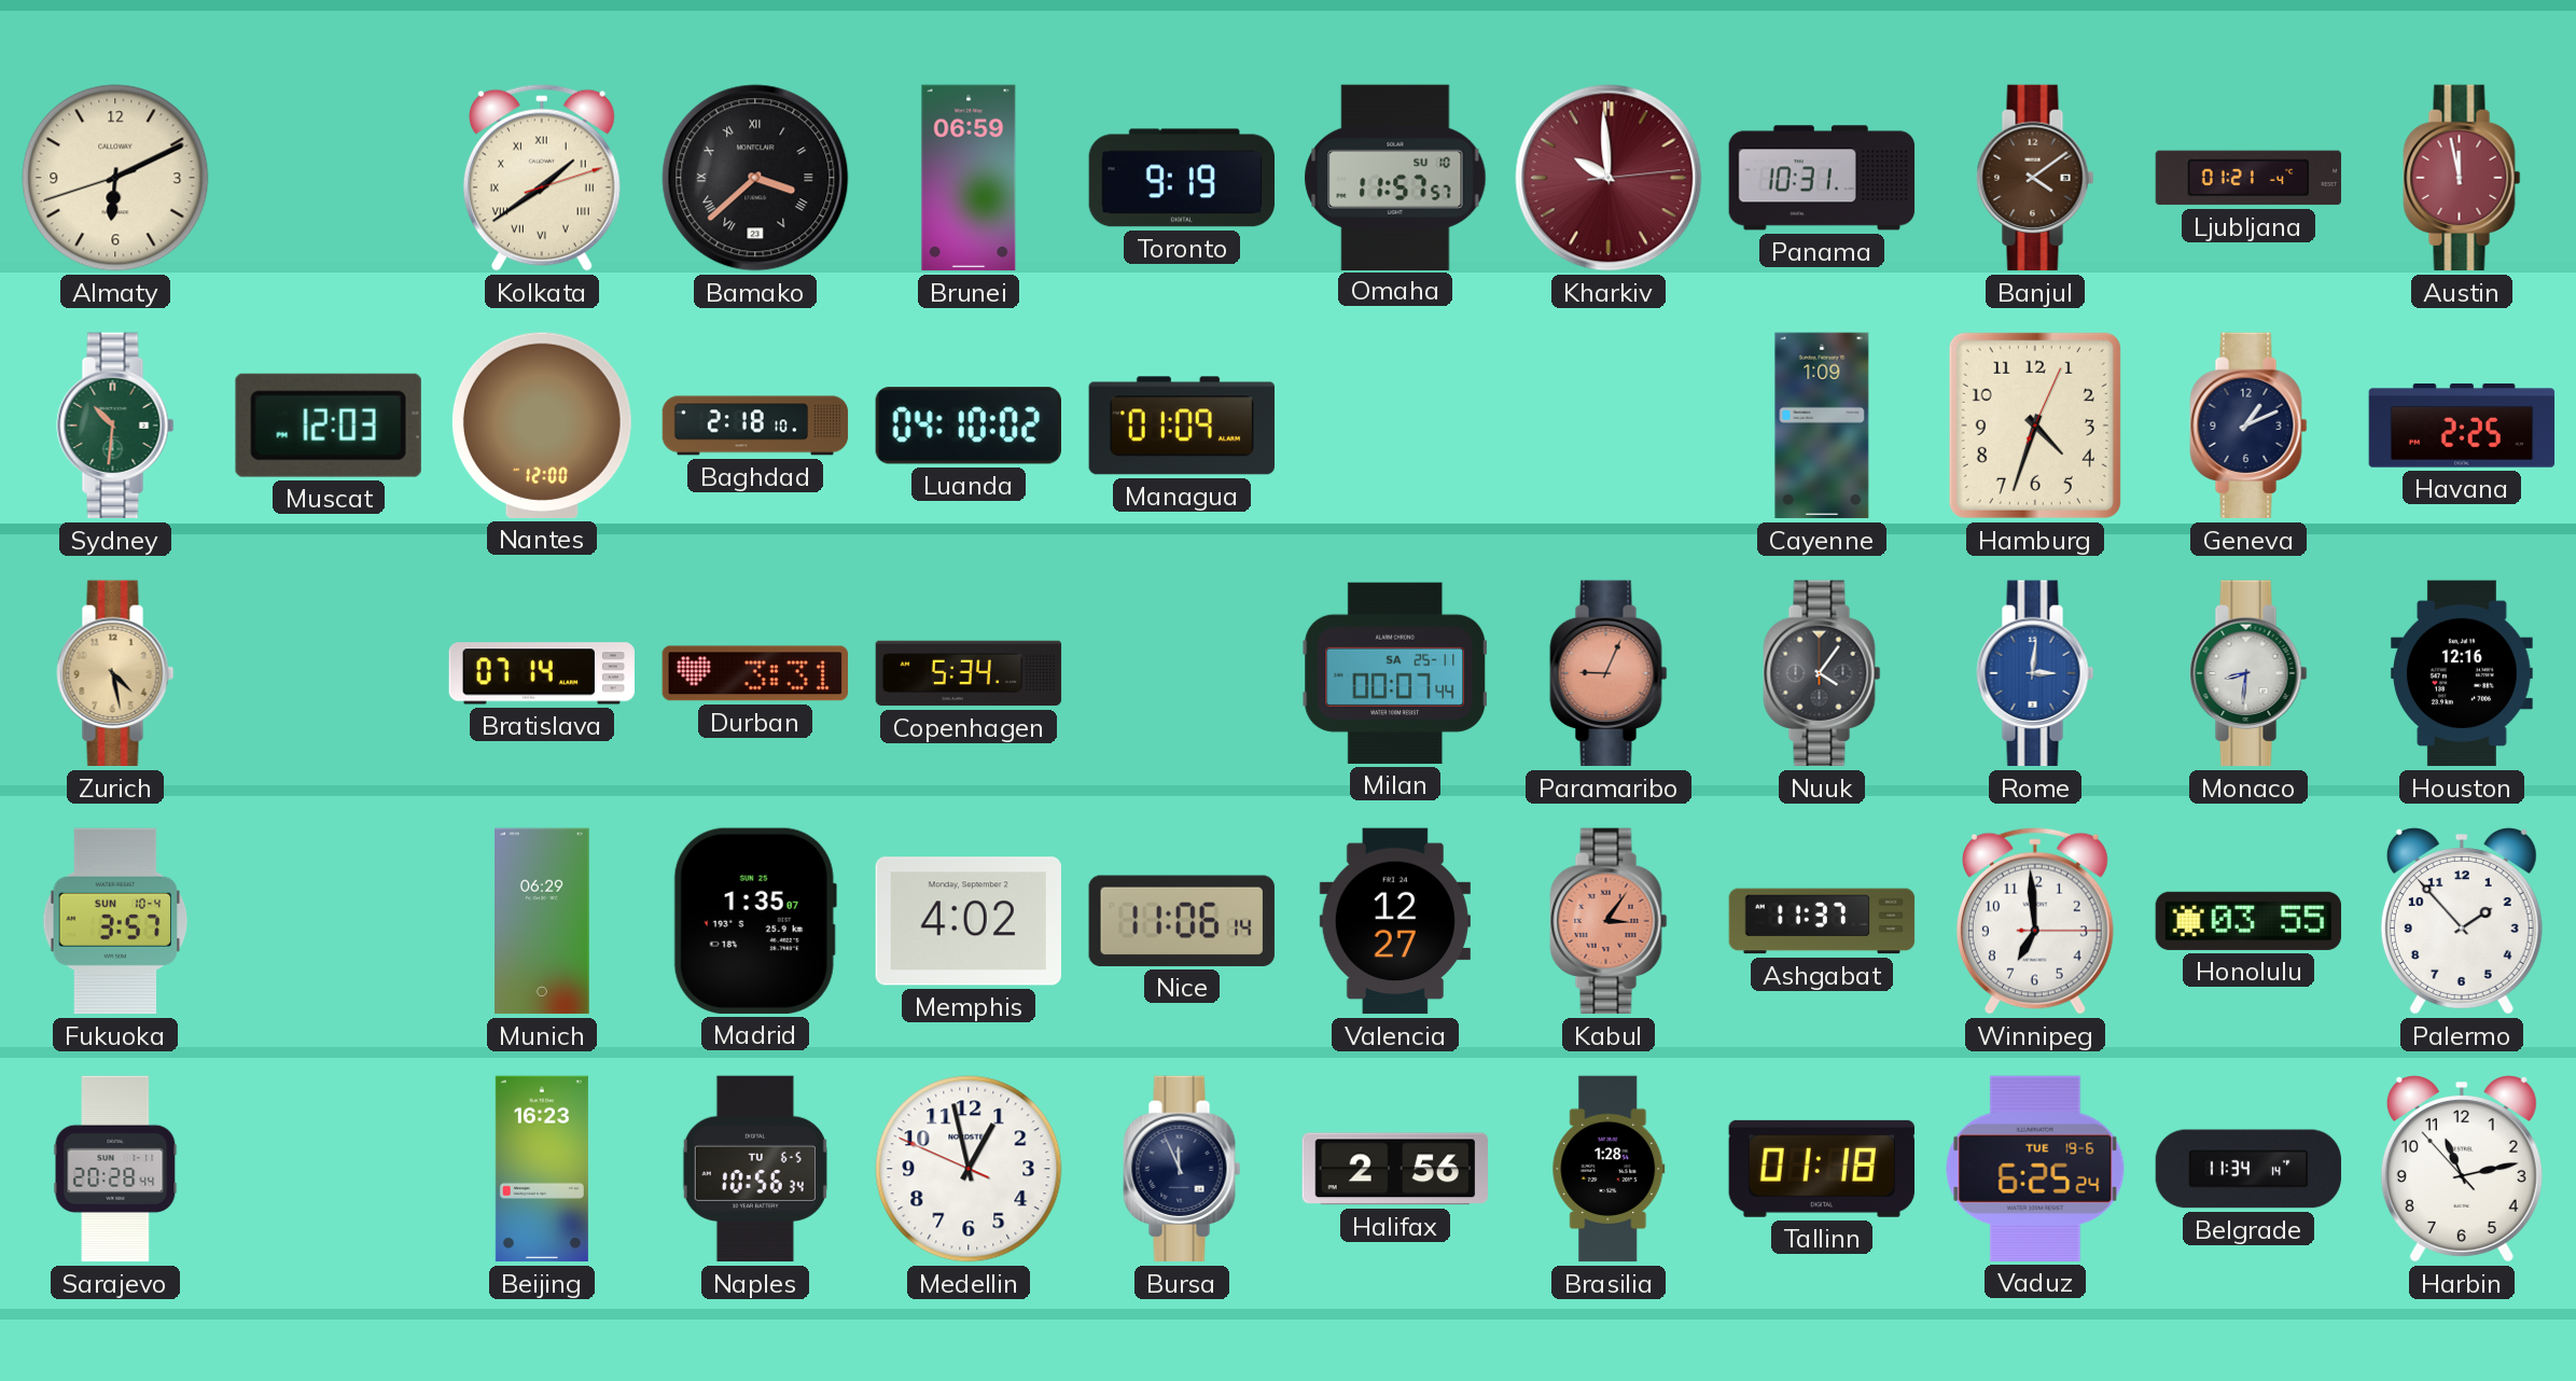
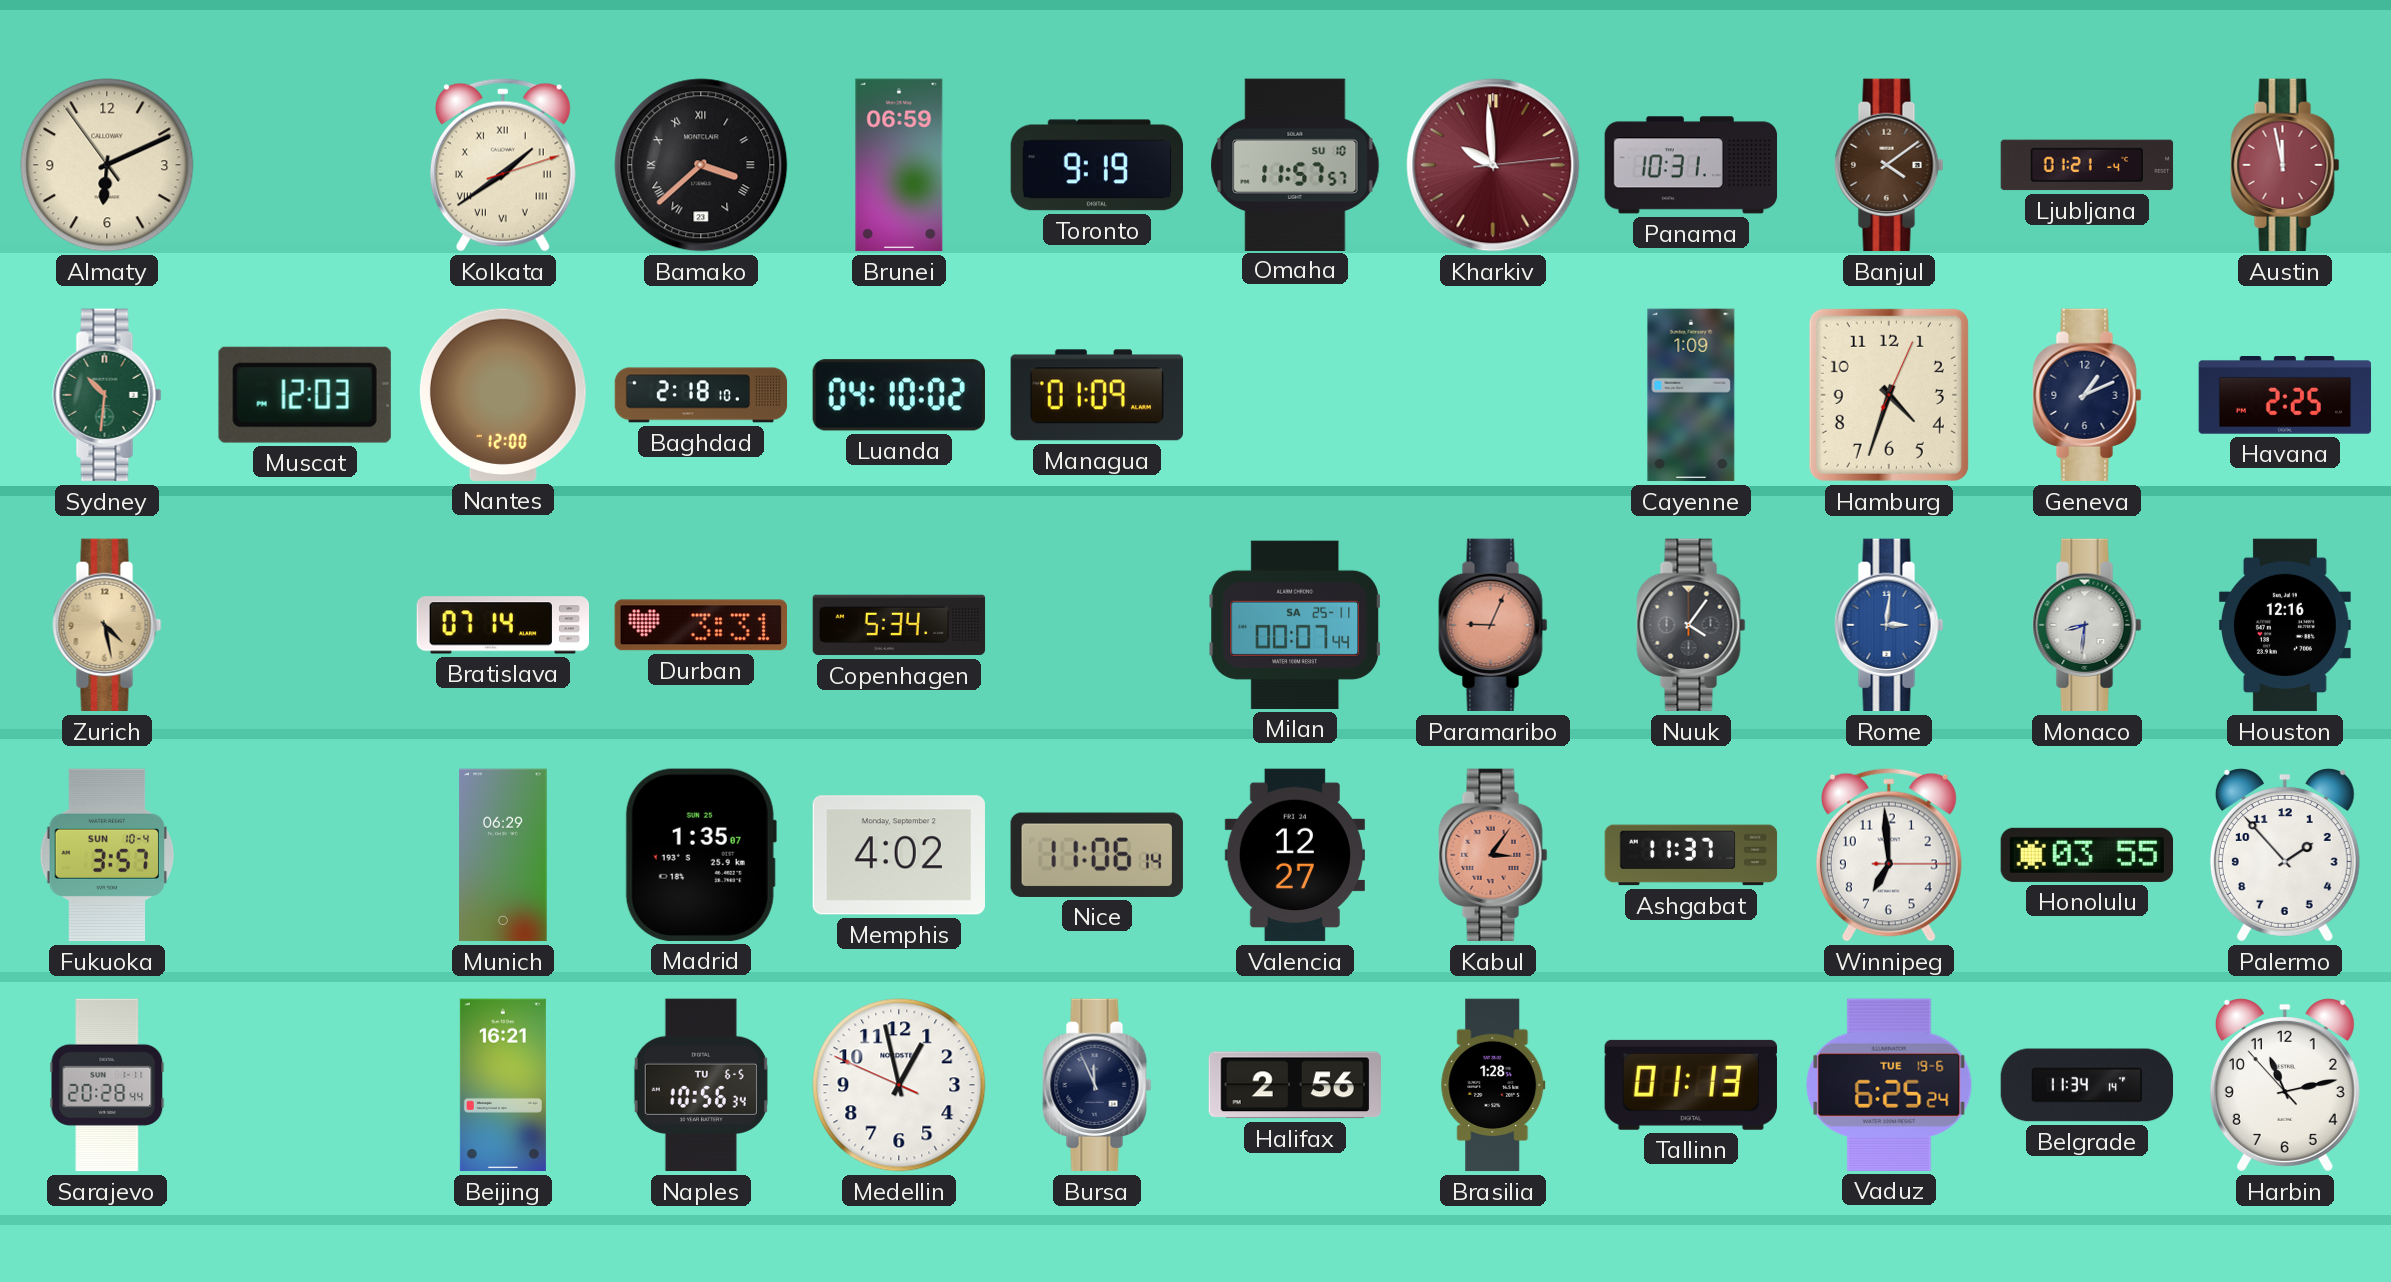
Almaty: 6:10:42 -> 6:10:54 (107, 165)
Beijing: 16:23 -> 16:21 (503, 1085)
Tallinn: 01:18 -> 01:13 (1691, 1085)
